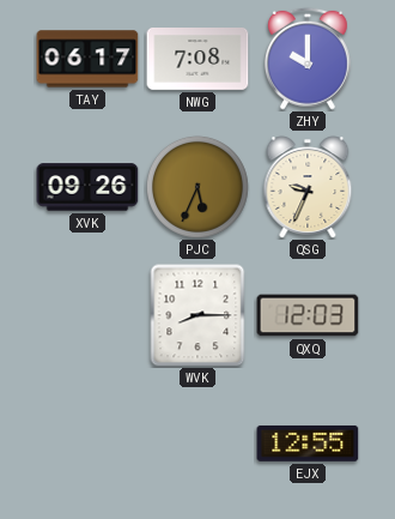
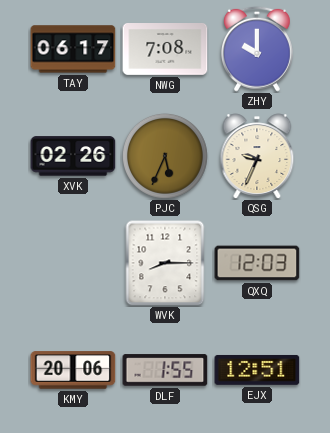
XVK: 09:26 -> 02:26 (73, 156)
KMY: none -> 20:06 (73, 370)
DLF: none -> 1:55 (165, 370)
EJX: 12:55 -> 12:51 (257, 370)
